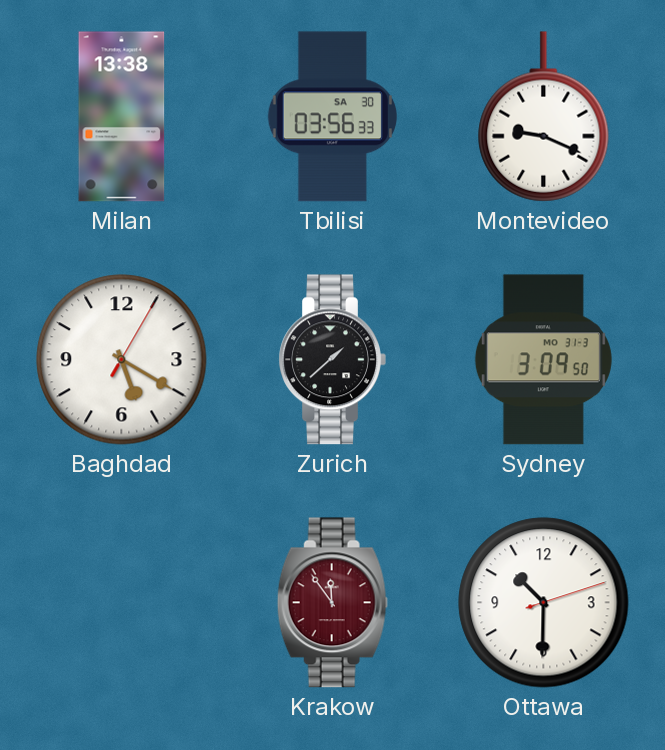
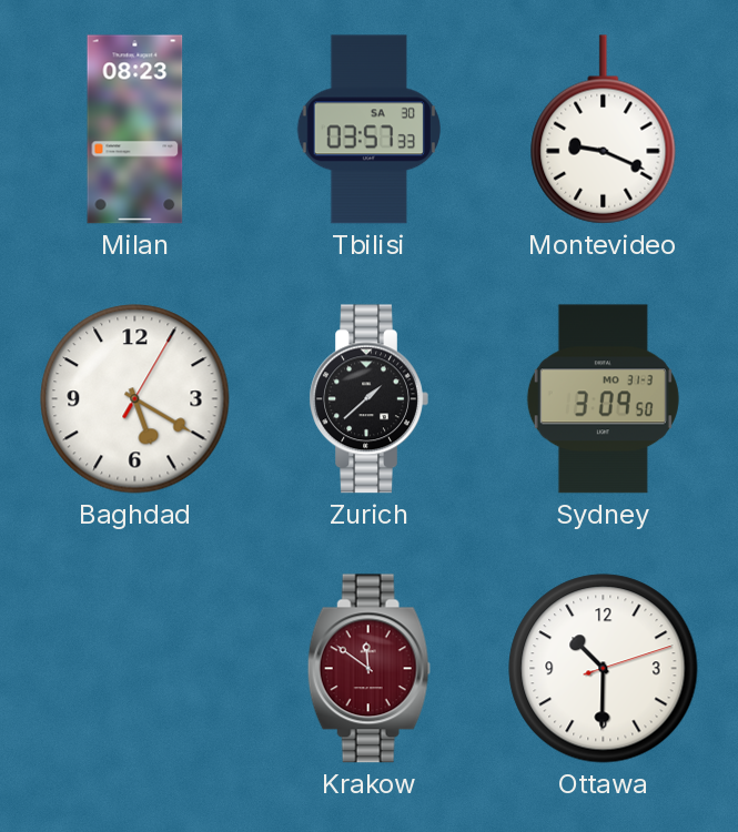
Milan: 13:38 -> 08:23 (135, 130)
Tbilisi: 03:56 -> 03:57 (368, 130)
Krakow: 11:54 -> 11:51 (368, 669)
